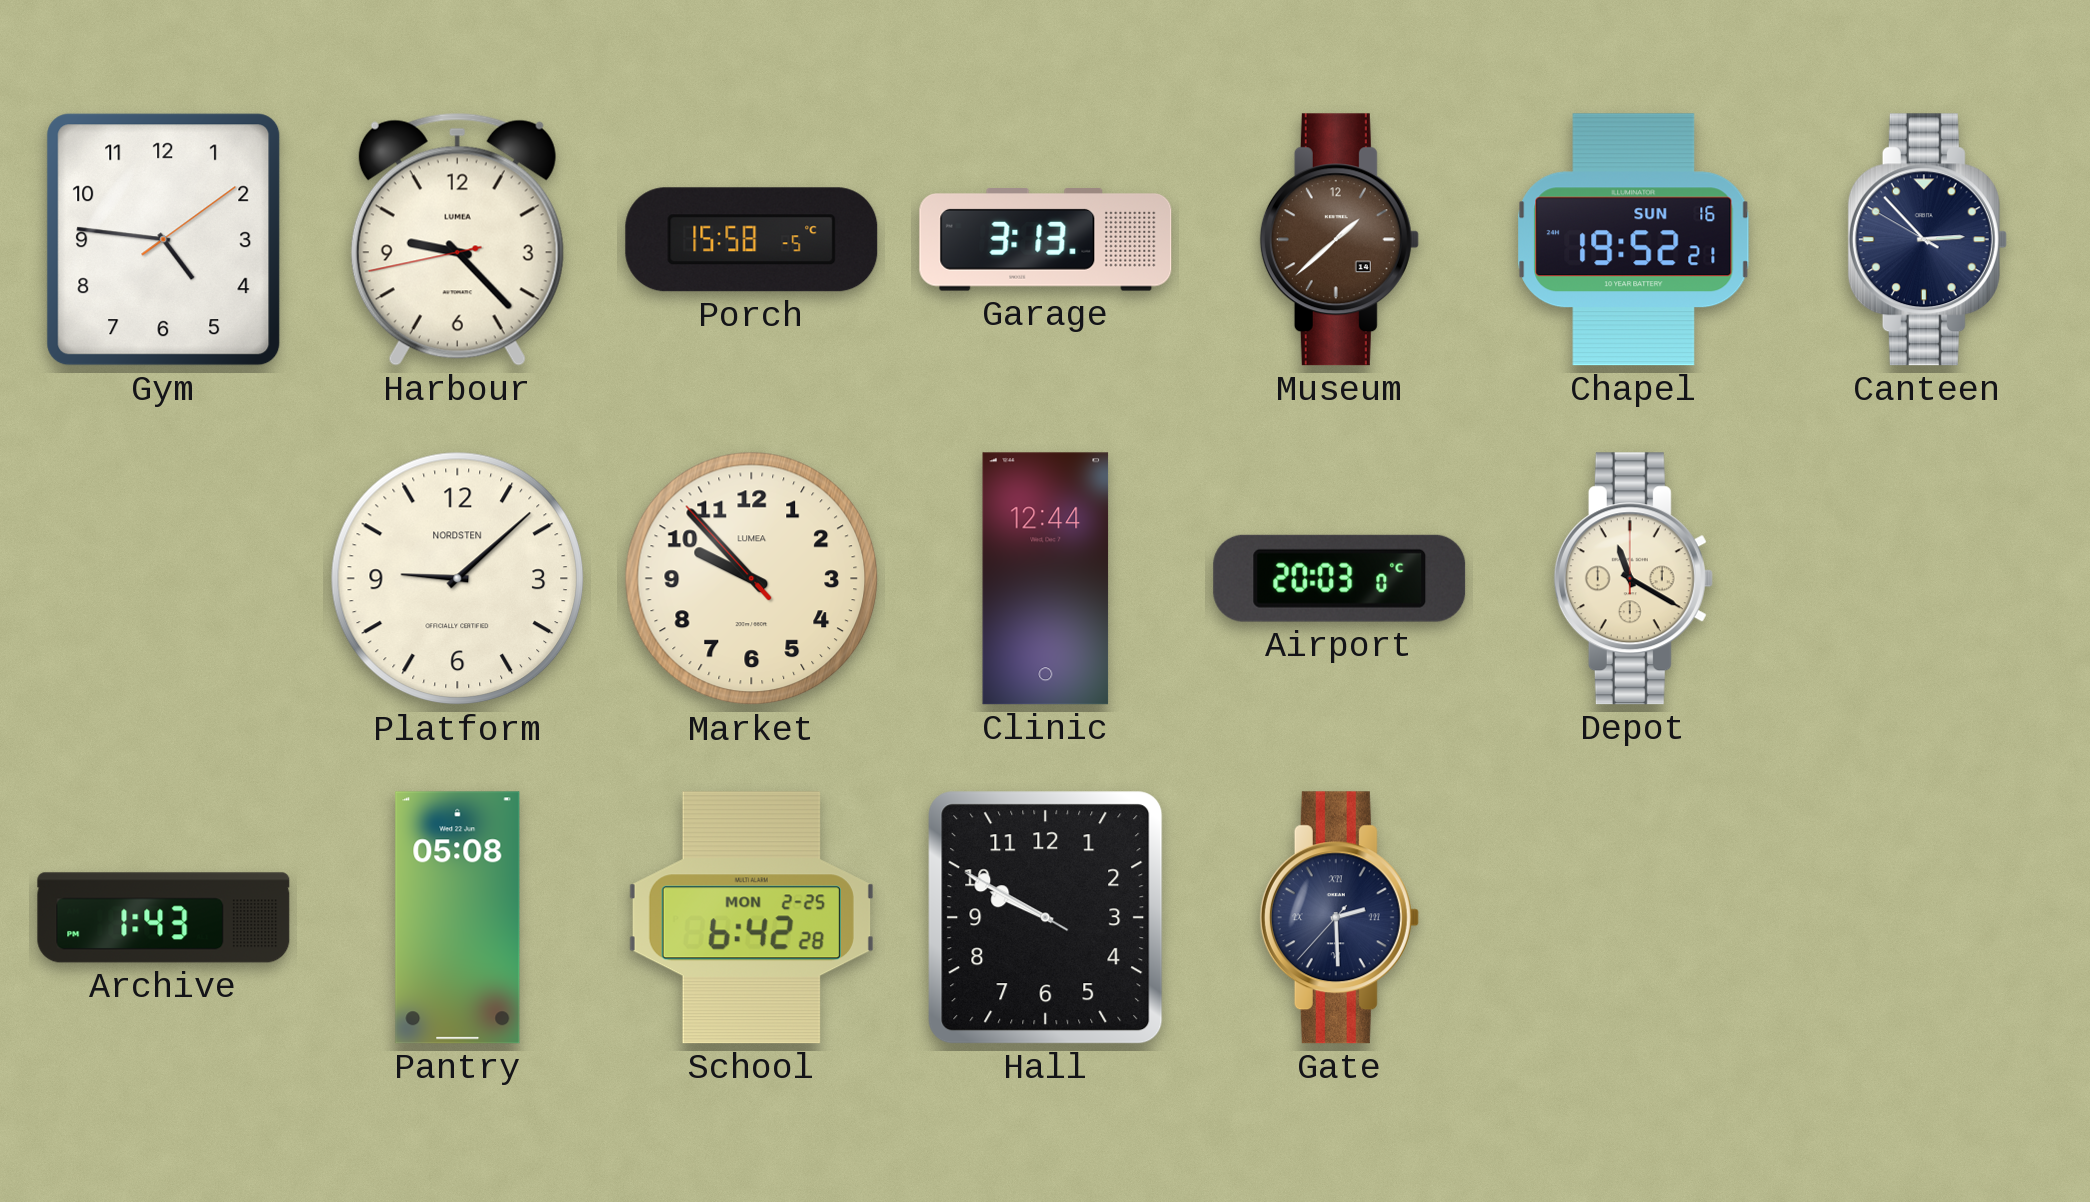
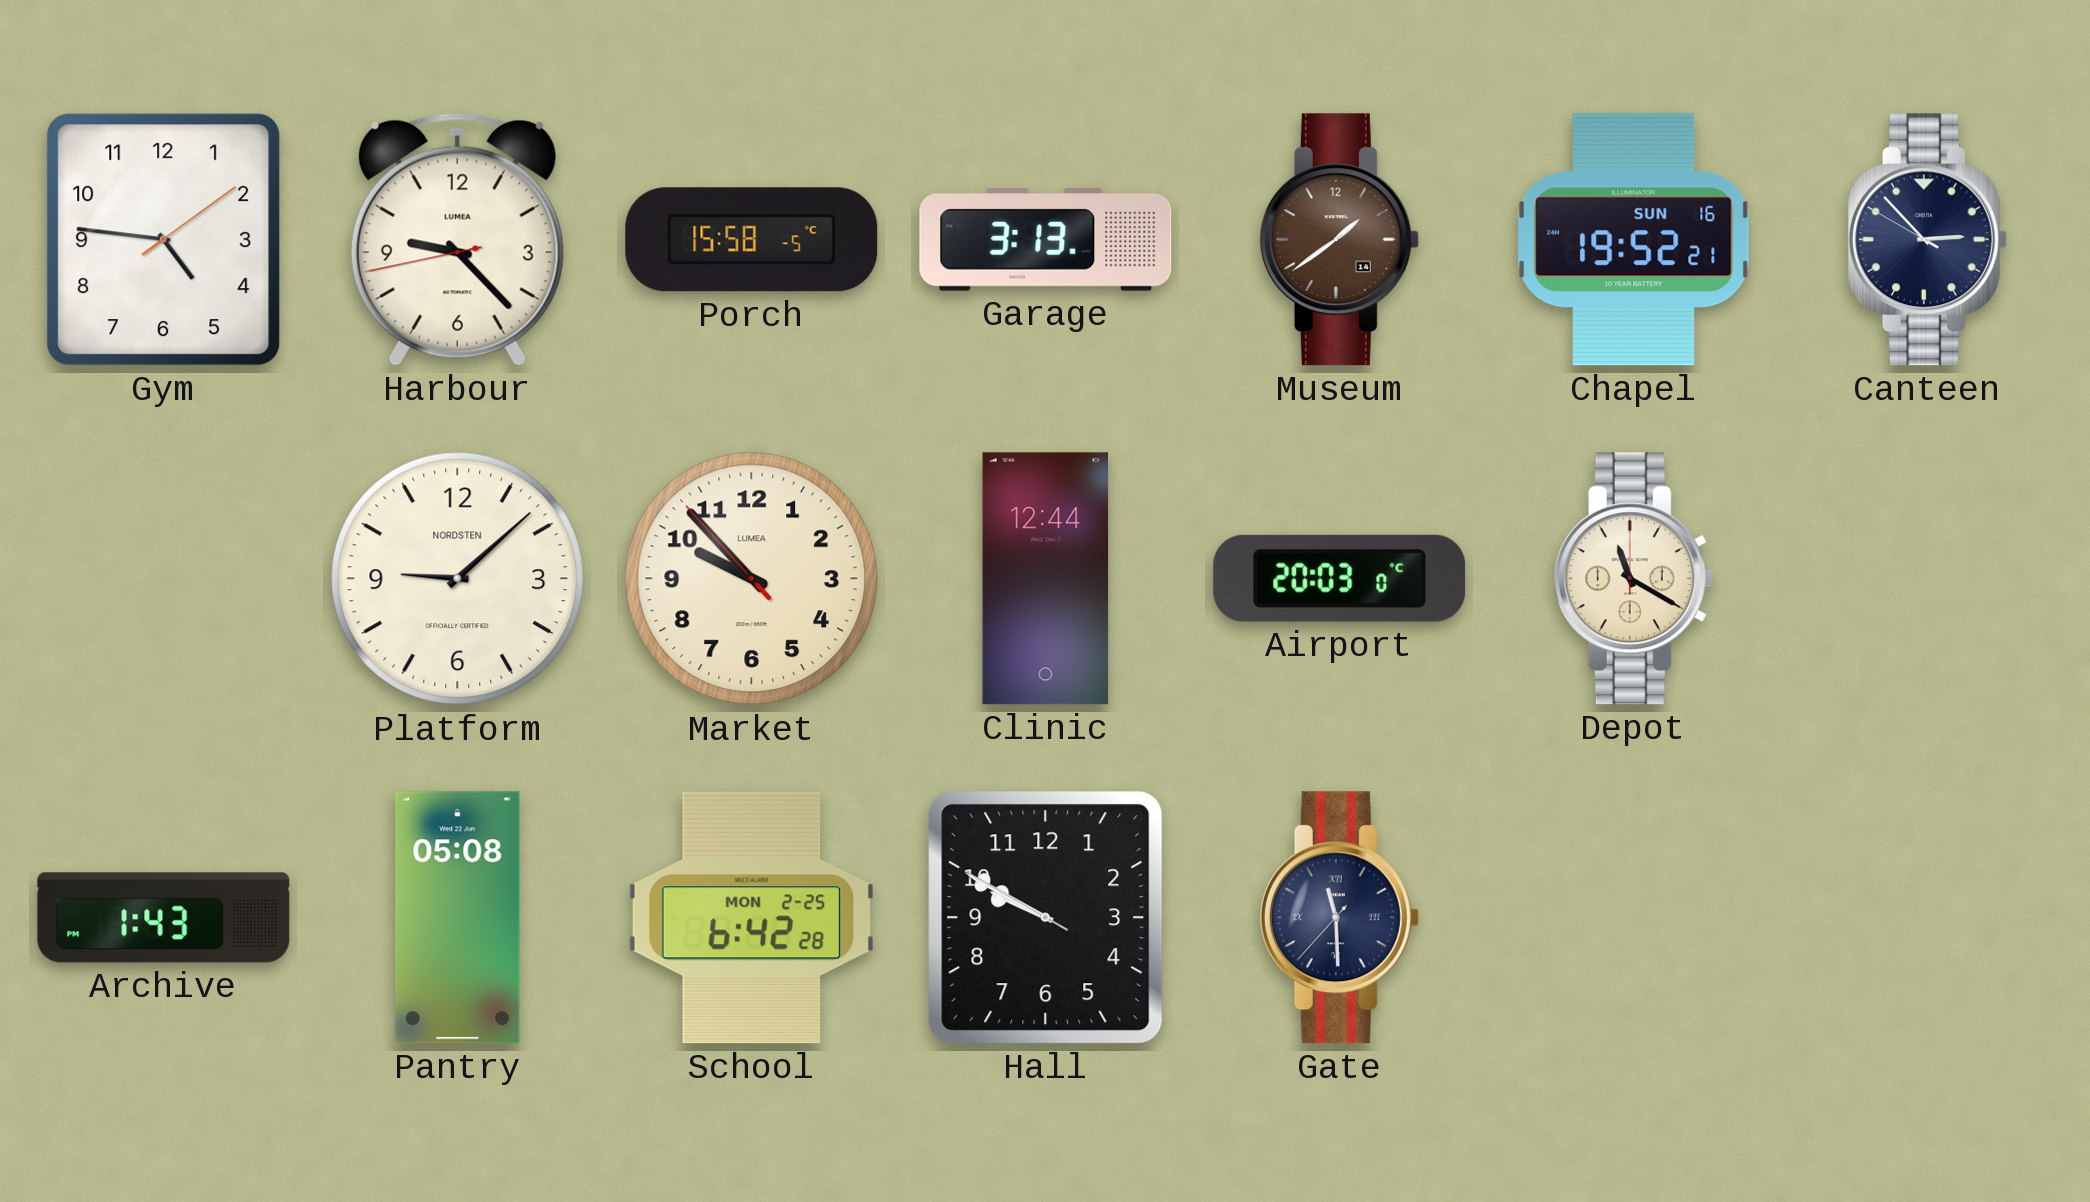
Museum: 1:38 -> 1:39 (1339, 240)
Gate: 2:29 -> 11:29 (1339, 918)
